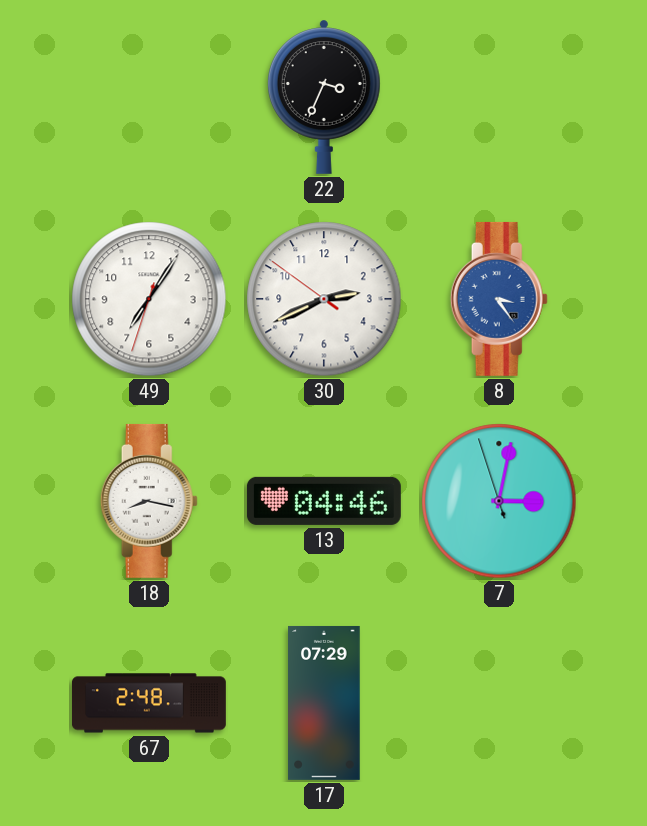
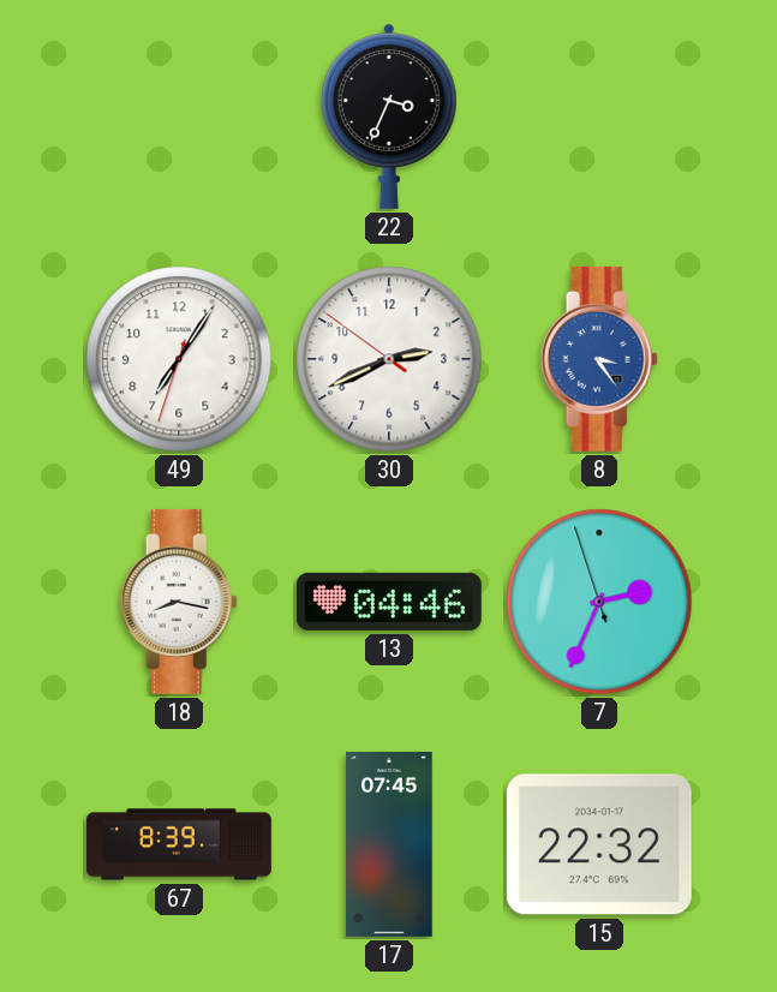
7: 3:01 -> 2:33 (599, 602)
67: 2:48 -> 8:39 (179, 844)
17: 07:29 -> 07:45 (389, 844)
15: none -> 22:32 (599, 844)
